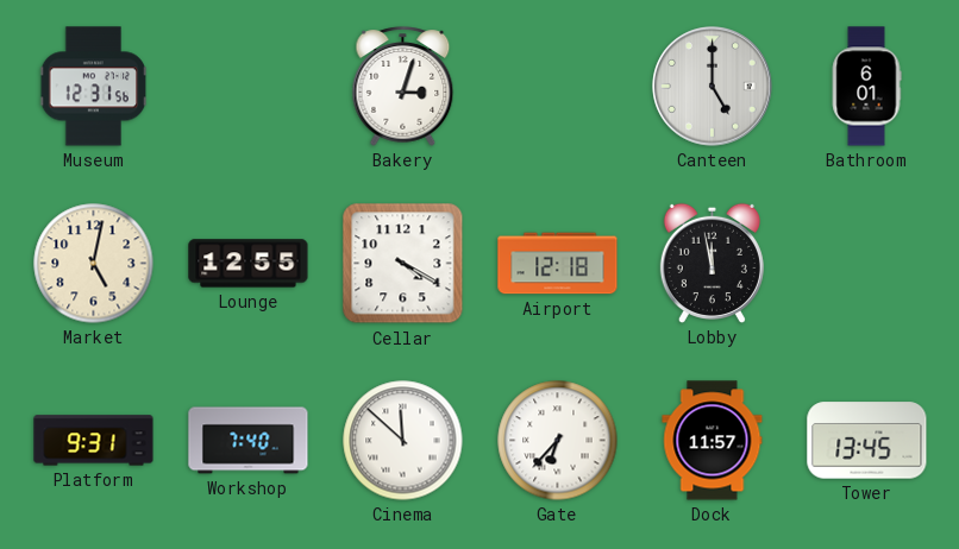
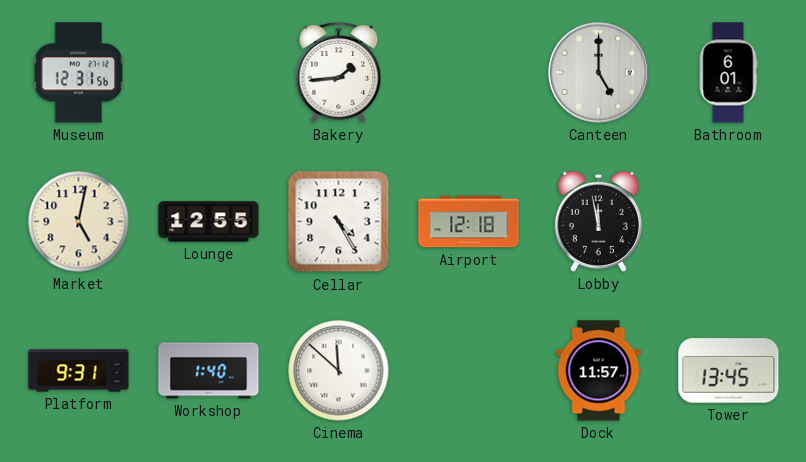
Bakery: 3:03 -> 1:44 (339, 73)
Cellar: 4:20 -> 4:25 (339, 222)
Workshop: 7:40 -> 1:40 (209, 371)
Gate: 6:37 -> none (558, 441)
